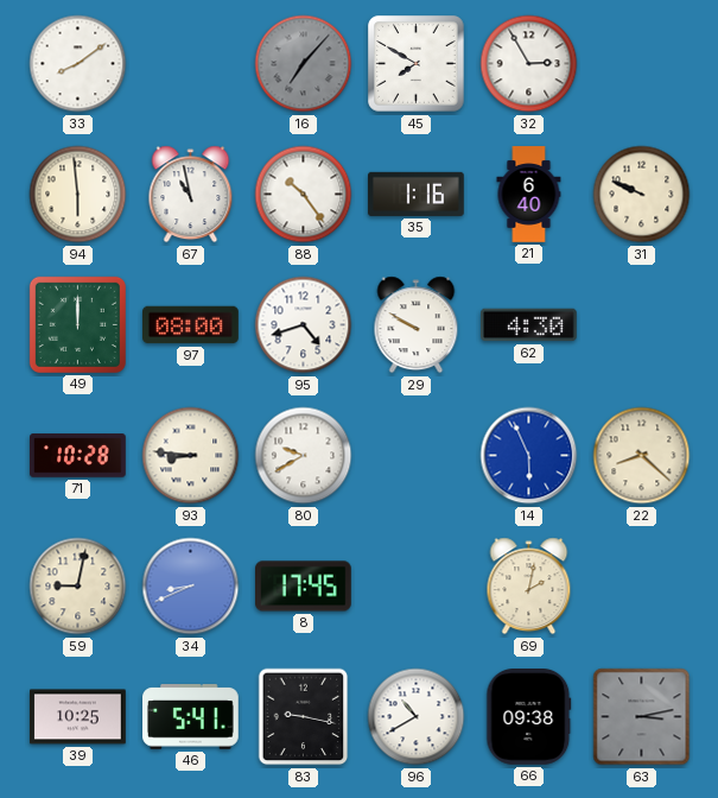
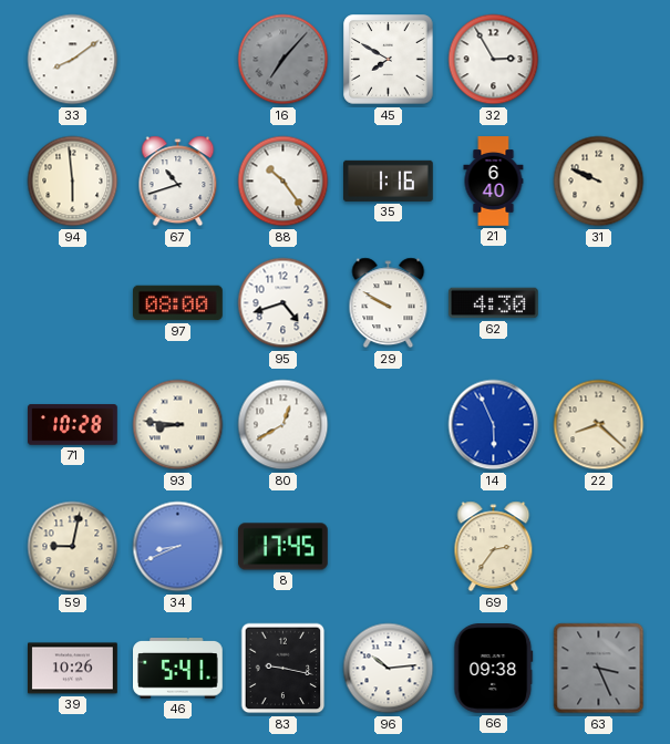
67: 10:58 -> 10:42 (178, 182)
49: 12:00 -> none (77, 324)
80: 9:40 -> 12:40 (284, 425)
69: 2:02 -> 2:36 (494, 547)
39: 10:25 -> 10:26 (73, 669)
96: 10:40 -> 10:14 (389, 669)
63: 3:13 -> 3:26 (599, 669)
